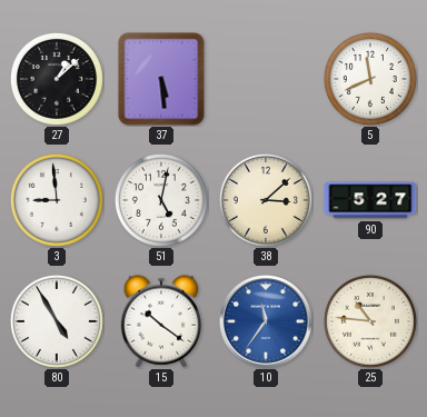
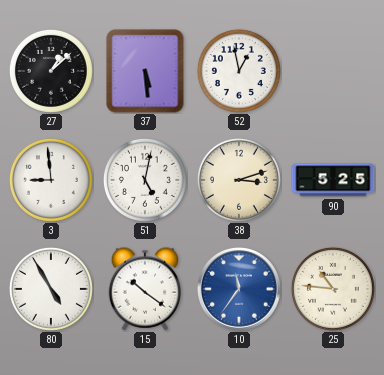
52: none -> 12:58 (239, 71)
5: 11:41 -> none (370, 79)
38: 3:08 -> 3:12 (239, 180)
90: 5:27 -> 5:25 (333, 180)
